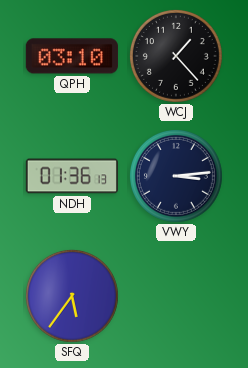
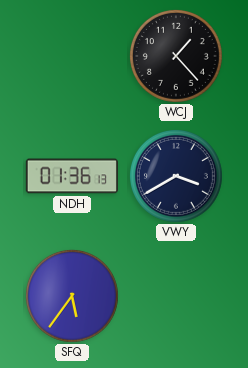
QPH: 03:10 -> none (72, 56)
VWY: 3:14 -> 3:40 (176, 176)
